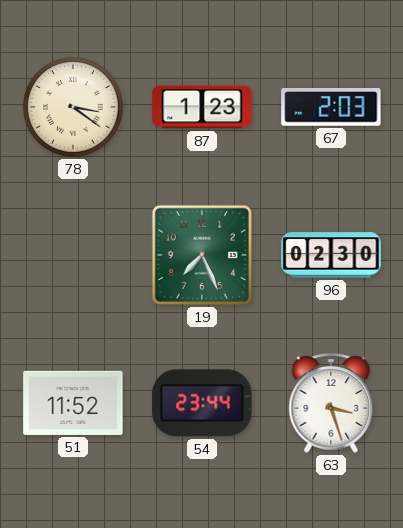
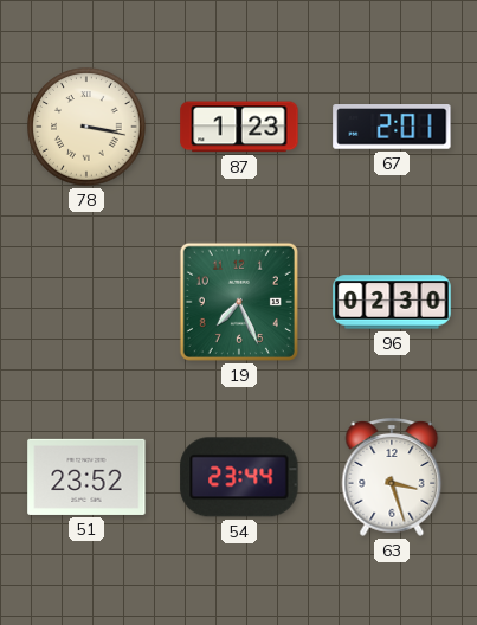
78: 3:21 -> 3:17 (86, 127)
67: 2:03 -> 2:01 (392, 128)
51: 11:52 -> 23:52 (86, 477)
